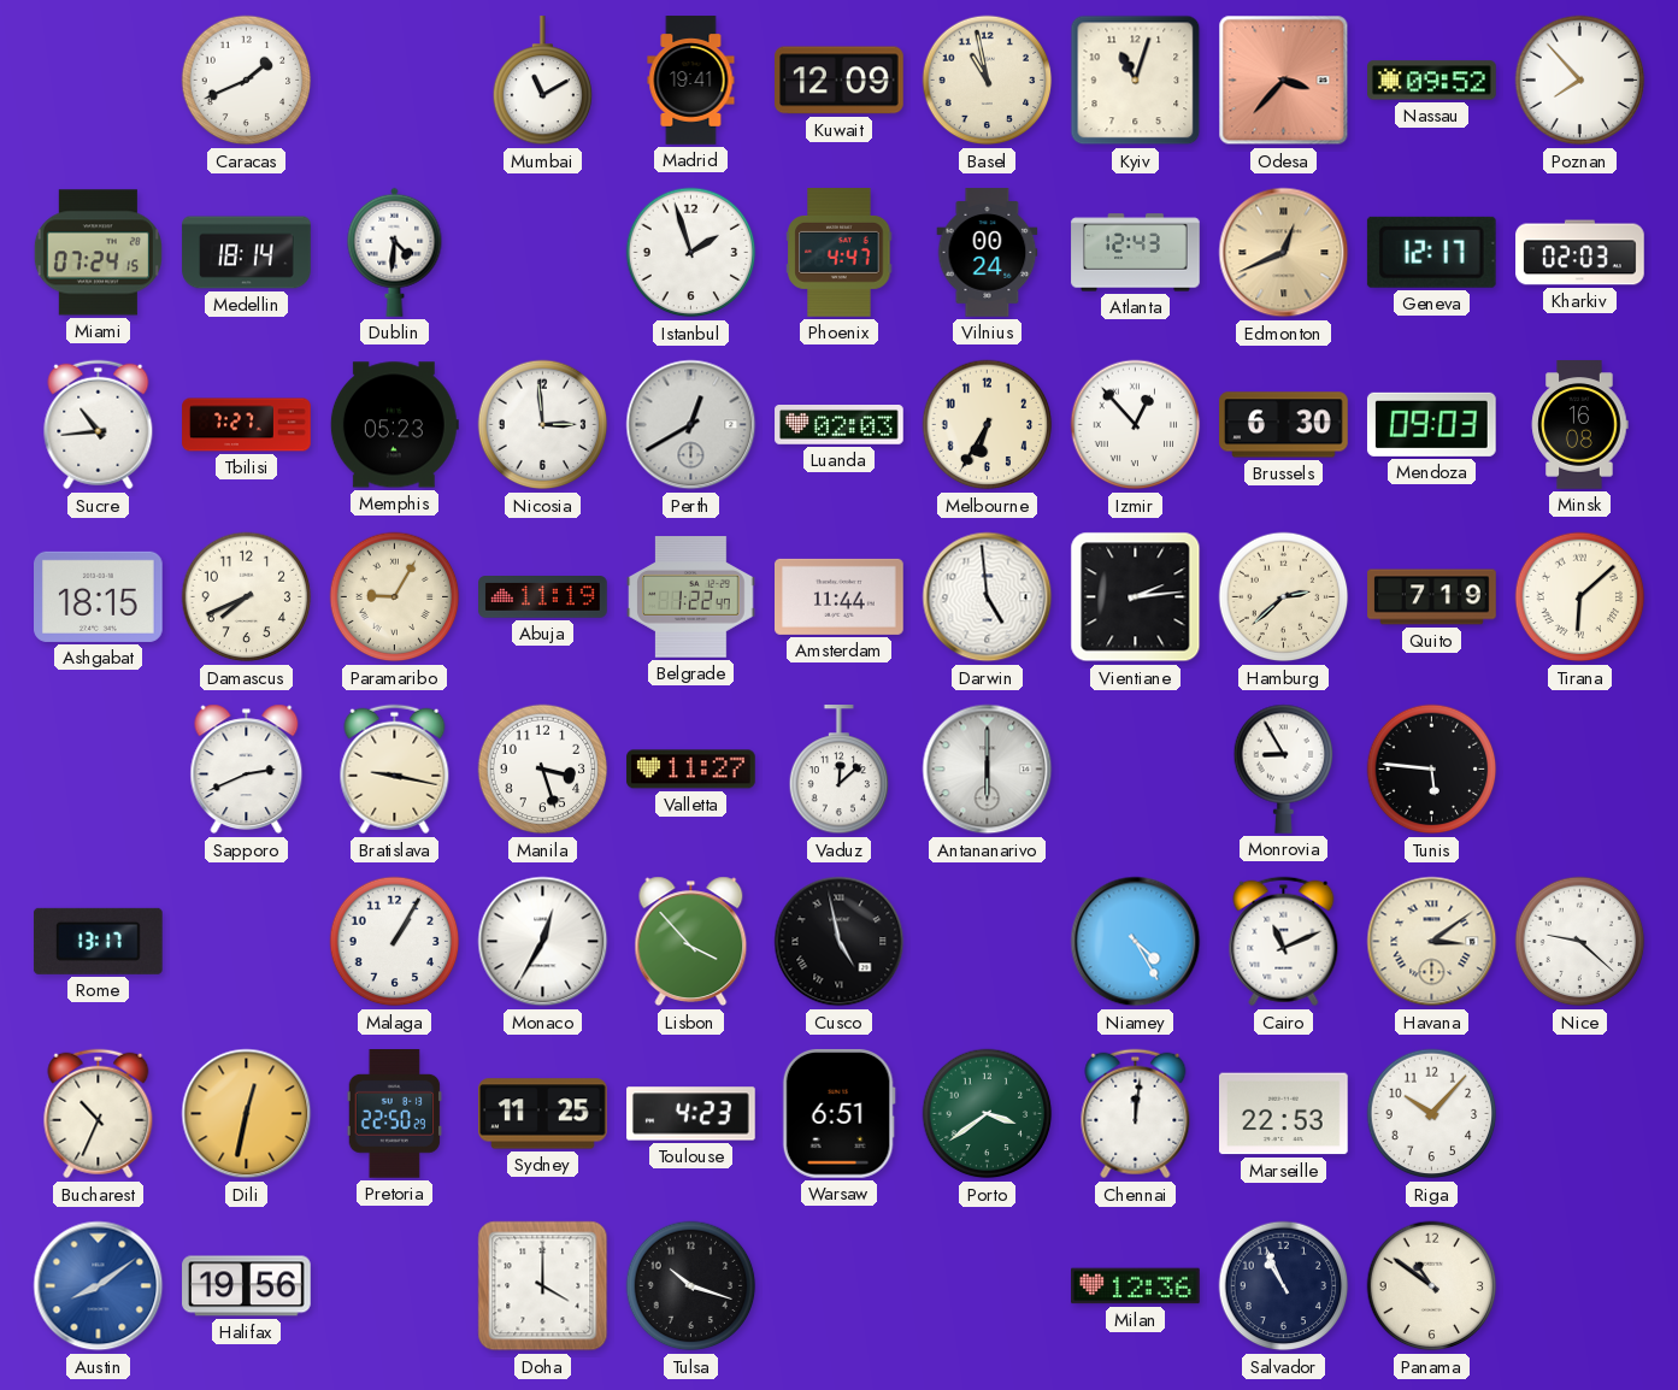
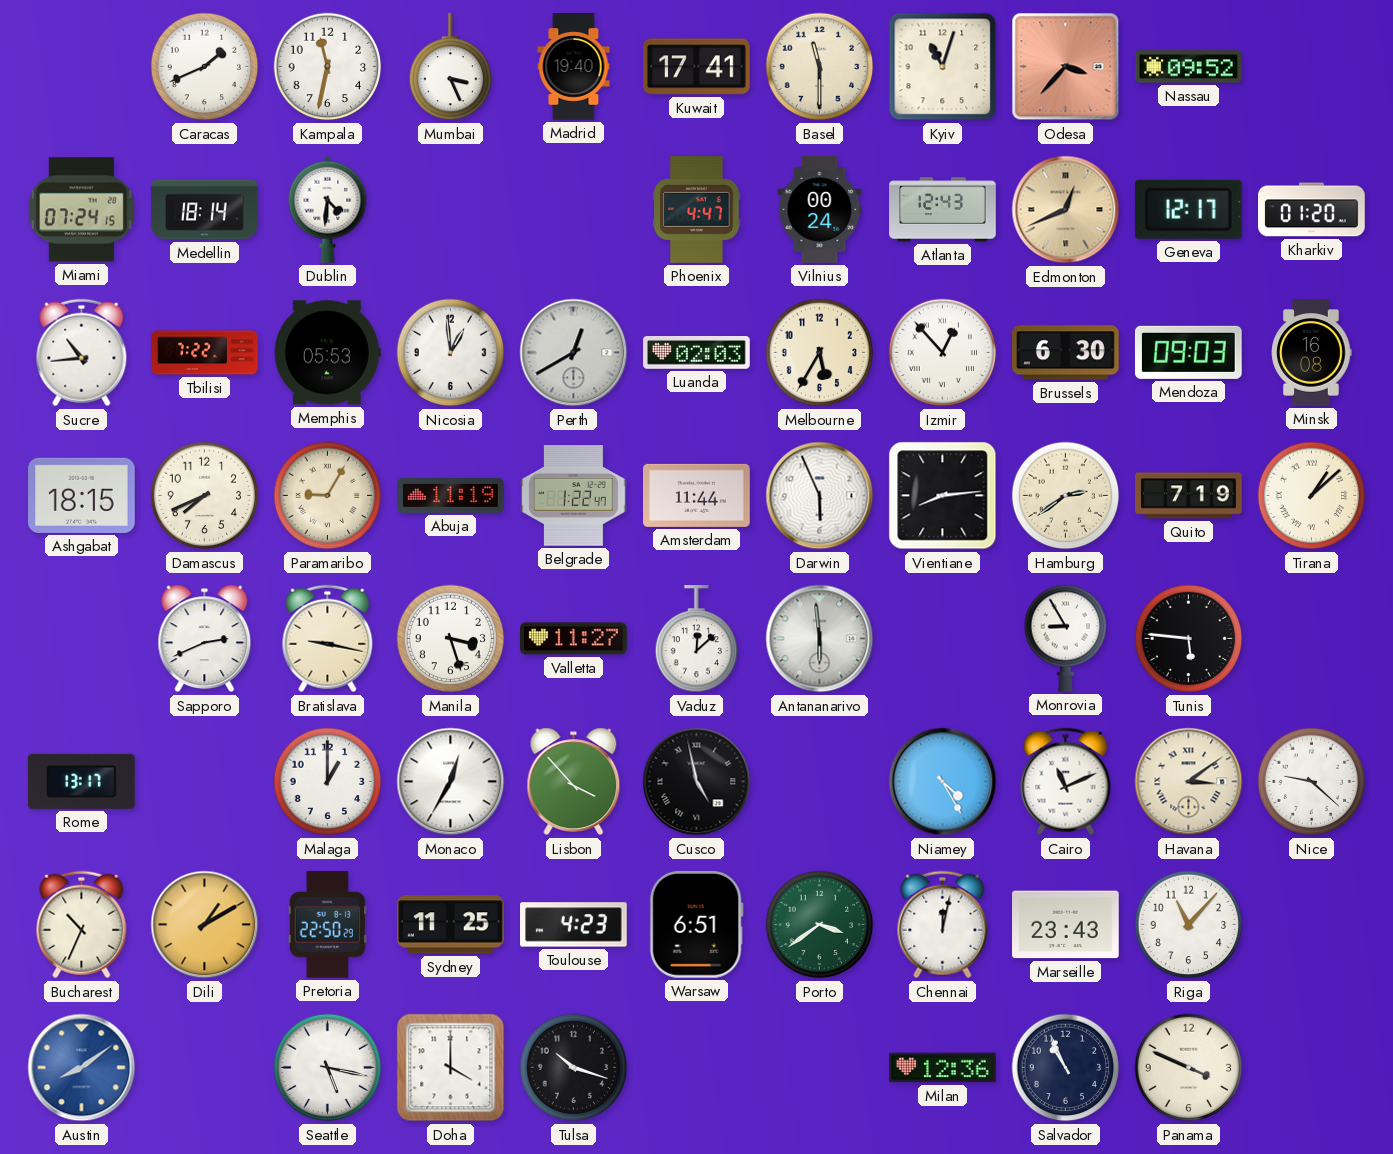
Kampala: none -> 11:32 (328, 67)
Mumbai: 11:10 -> 3:26 (451, 67)
Madrid: 19:41 -> 19:40 (574, 67)
Kuwait: 12:09 -> 17:41 (697, 67)
Basel: 10:58 -> 11:30 (820, 67)
Poznan: 7:53 -> none (1580, 81)
Istanbul: 1:57 -> none (691, 253)
Kharkiv: 02:03 -> 01:20 (1312, 210)
Tbilisi: 7:27 -> 7:22 (205, 353)
Memphis: 05:23 -> 05:53 (327, 353)
Nicosia: 2:59 -> 12:59 (451, 353)
Melbourne: 6:35 -> 5:35 (820, 353)
Darwin: 4:59 -> 5:56 (820, 496)
Vientiane: 2:14 -> 8:14 (943, 496)
Hamburg: 2:38 -> 2:39 (1066, 496)
Tirana: 6:08 -> 1:08 (1312, 496)
Antananarivo: 6:00 -> 5:59 (820, 639)
Malaga: 1:05 -> 1:00 (328, 782)
Dili: 12:32 -> 1:10 (205, 925)
Chennai: 12:01 -> 12:02 (943, 925)
Marseille: 22:53 -> 23:43 (1066, 925)
Riga: 10:07 -> 11:07 (1189, 925)
Halifax: 19:56 -> none (247, 1286)
Seattle: none -> 5:17 (328, 1068)
Panama: 10:51 -> 3:49 (1189, 1068)
